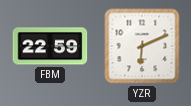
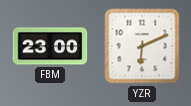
FBM: 22:59 -> 23:00 (50, 46)
